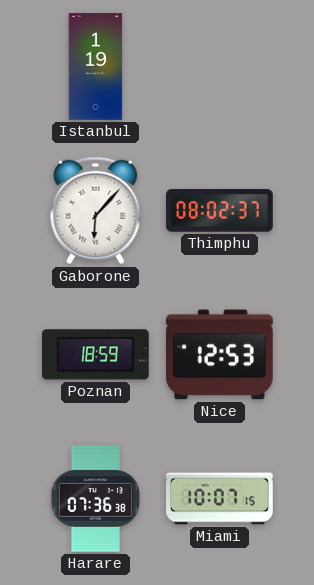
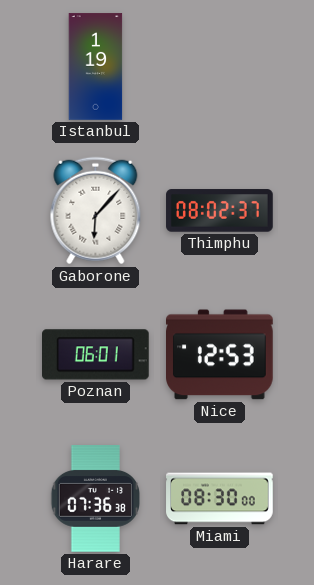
Poznan: 18:59 -> 06:01 (96, 355)
Miami: 10:07 -> 08:30 (220, 499)
